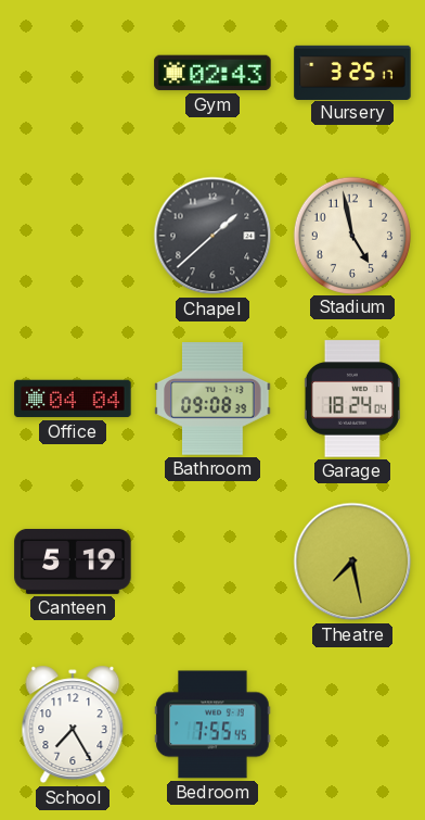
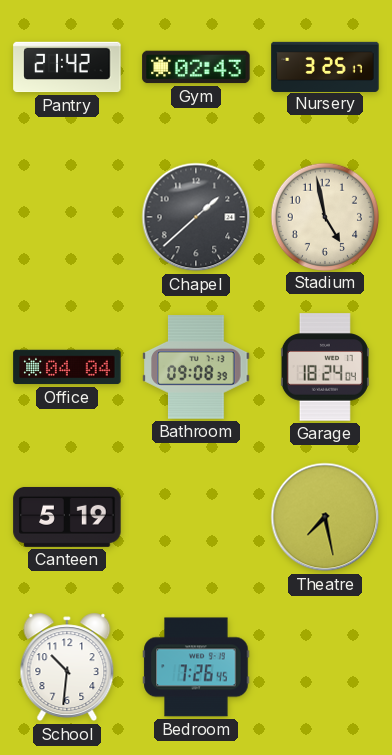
Pantry: none -> 21:42 (67, 67)
School: 7:25 -> 10:31 (67, 667)
Bedroom: 7:55 -> 7:26 (196, 667)
